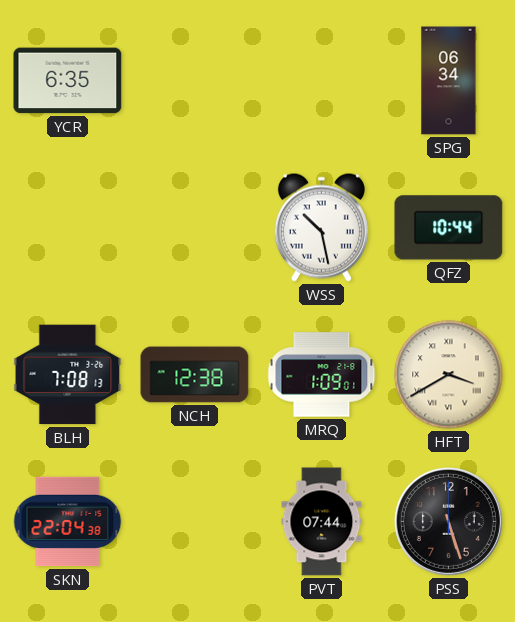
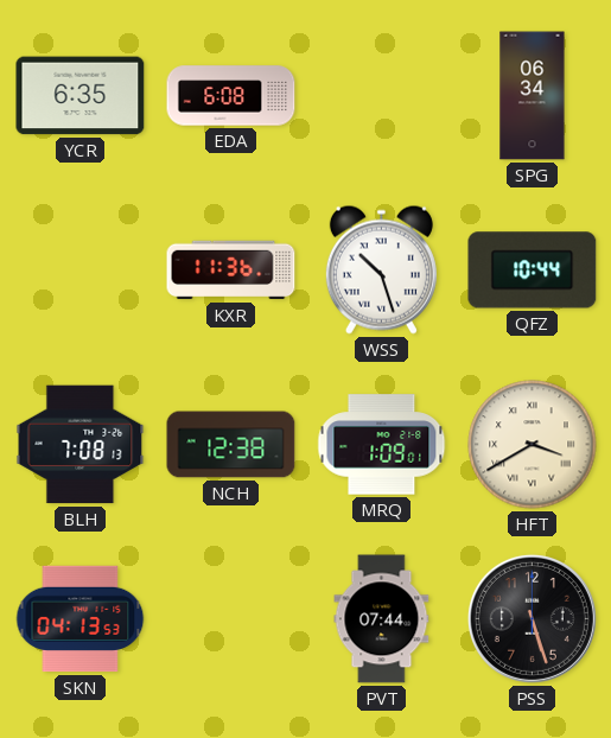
EDA: none -> 6:08 (231, 96)
KXR: none -> 11:36 (231, 271)
WSS: 10:28 -> 10:27 (381, 269)
SKN: 22:04 -> 04:13 (81, 619)
